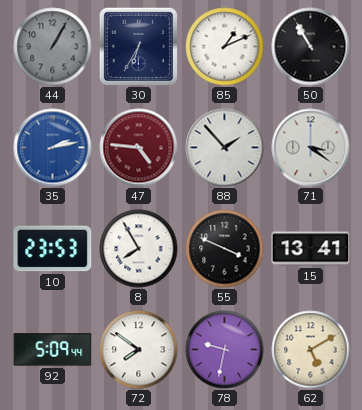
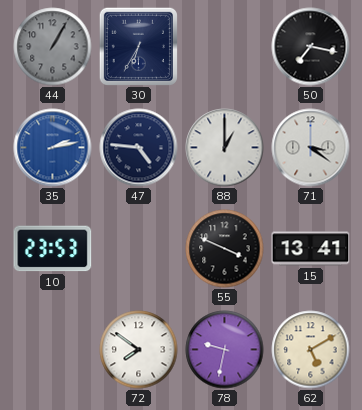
85: 1:11 -> none (225, 47)
50: 10:55 -> 7:17 (311, 47)
47 dial: burgundy -> navy (139, 148)
88: 1:53 -> 1:00 (225, 148)
8: 7:55 -> none (139, 249)
92: 5:09 -> none (53, 350)
